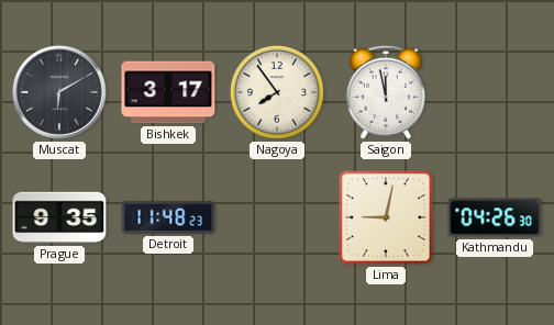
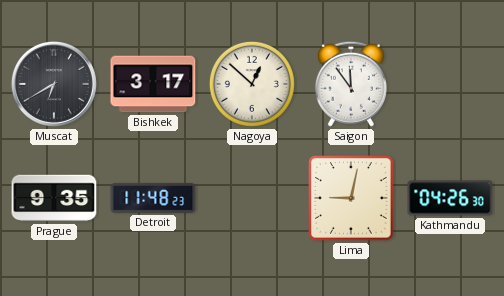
Muscat: 6:10 -> 6:40 (54, 84)
Nagoya: 7:54 -> 12:52 (252, 84)
Saigon: 11:58 -> 11:54 (351, 84)
